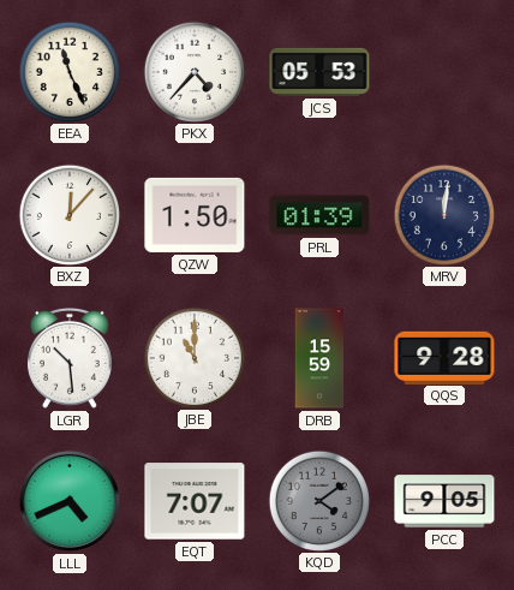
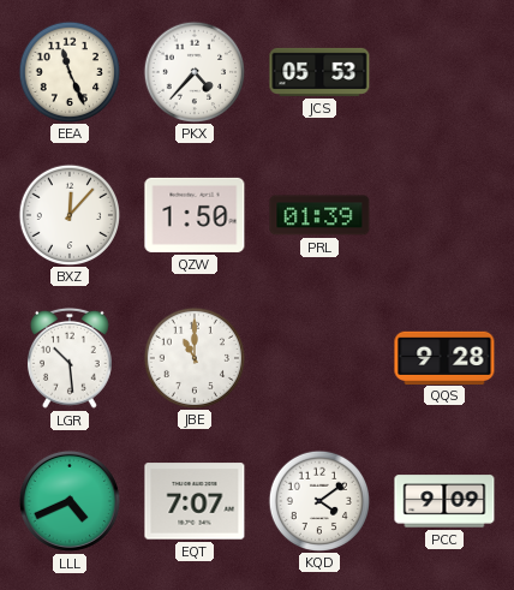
MRV: 12:01 -> none (443, 214)
DRB: 15:59 -> none (319, 358)
KQD dial: grey -> white (318, 500)
PCC: 9:05 -> 9:09 (444, 501)
